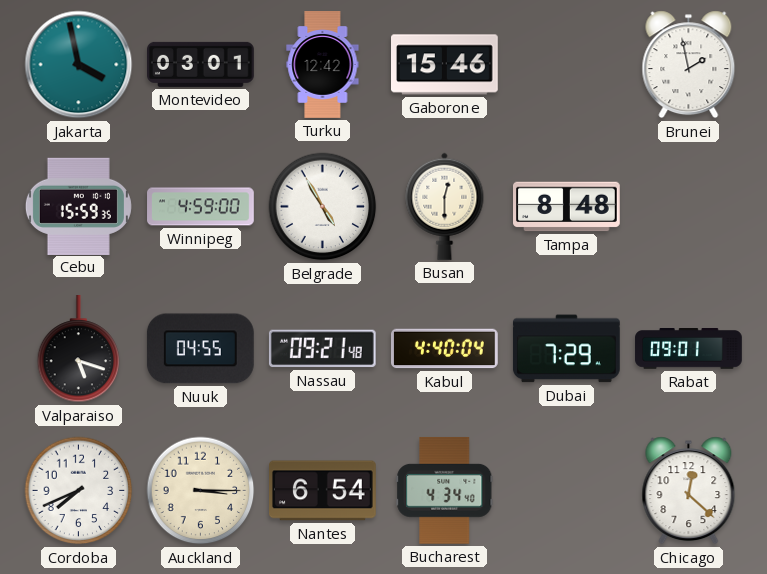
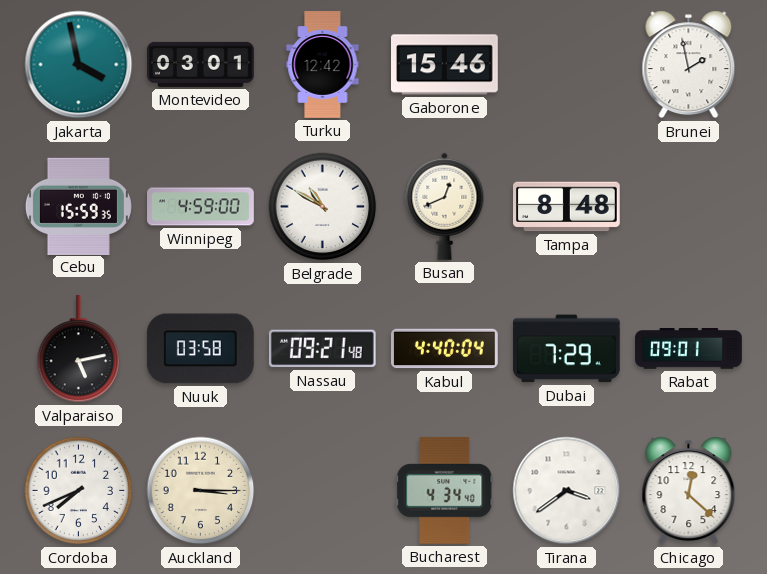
Belgrade: 4:55 -> 10:50 (323, 207)
Busan: 12:30 -> 12:41 (445, 206)
Valparaiso: 5:18 -> 5:13 (79, 350)
Nuuk: 04:55 -> 03:58 (200, 349)
Nantes: 6:54 -> none (323, 491)
Tirana: none -> 3:39 (567, 491)
